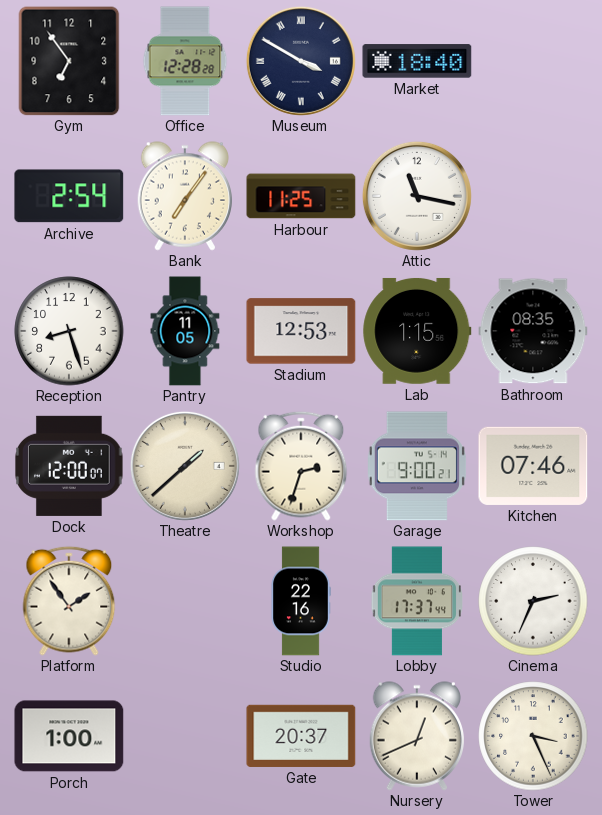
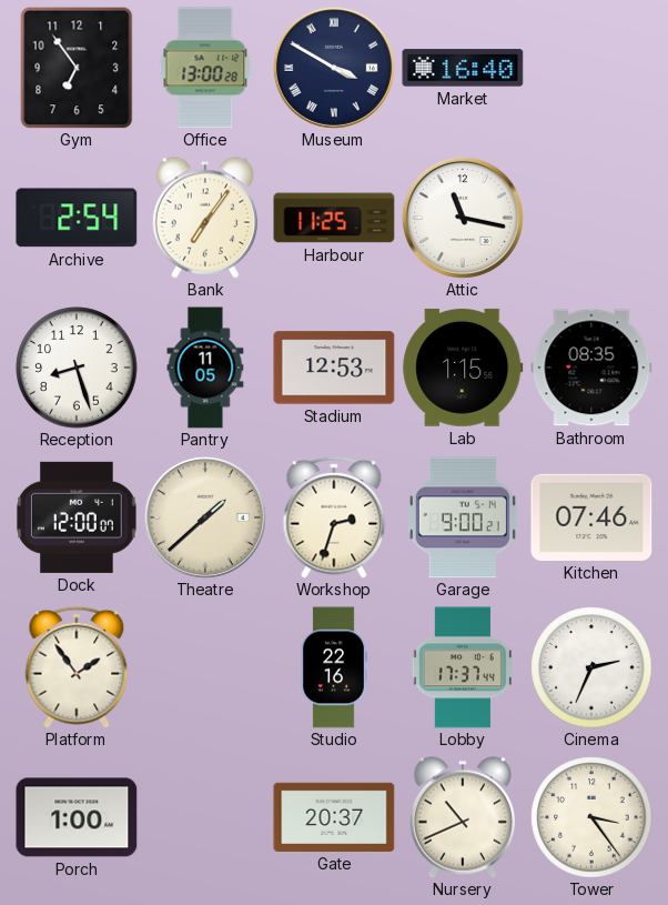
Office: 12:28 -> 13:00 (205, 68)
Market: 18:40 -> 16:40 (463, 68)
Nursery: 12:41 -> 10:41 (462, 817)
Tower: 3:26 -> 3:24 (591, 817)
